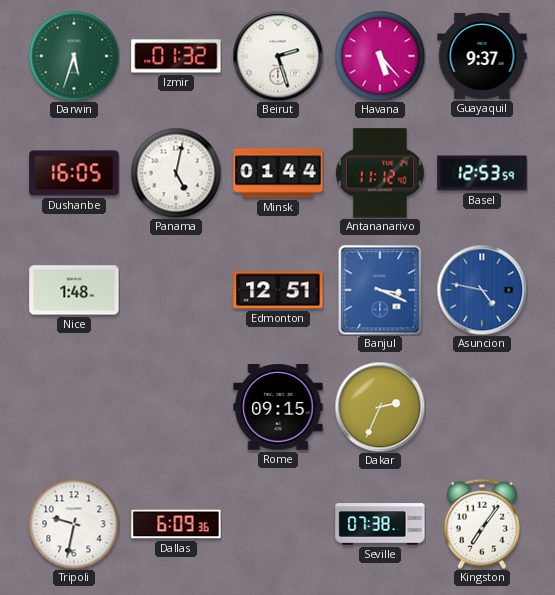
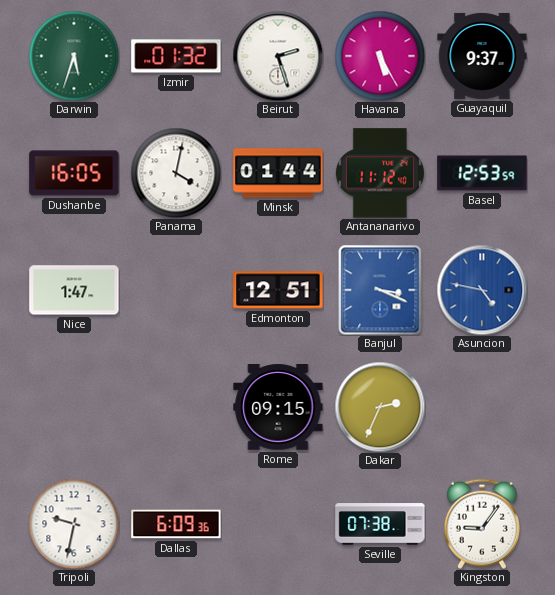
Havana: 5:23 -> 5:25 (380, 56)
Panama: 5:02 -> 4:02 (176, 173)
Nice: 1:48 -> 1:47 (74, 290)
Kingston: 7:06 -> 9:06 (482, 524)
